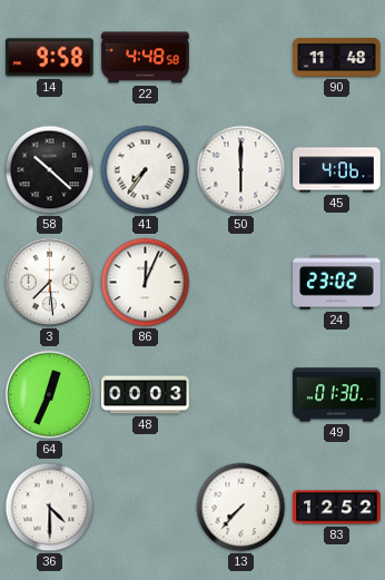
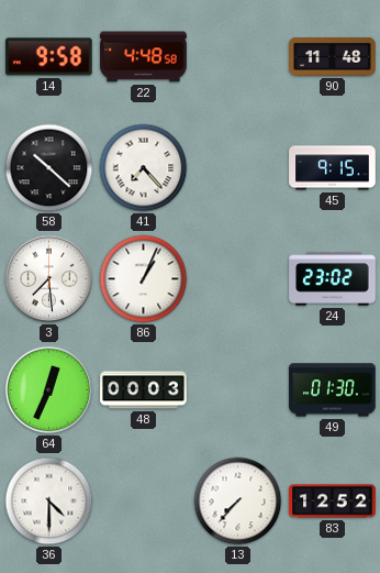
41: 7:36 -> 7:23 (144, 168)
50: 6:00 -> none (241, 170)
45: 4:06 -> 9:15 (333, 168)
86: 12:04 -> 1:04 (144, 279)
